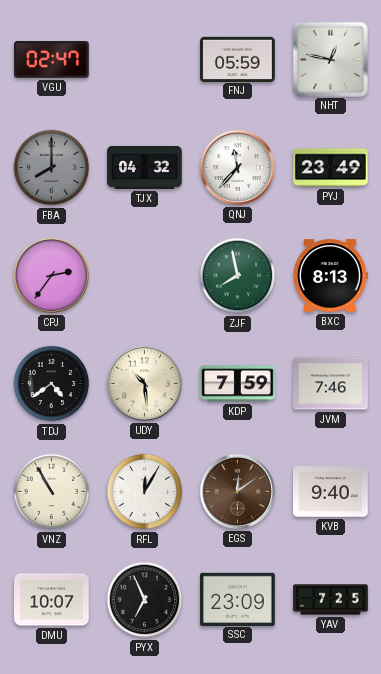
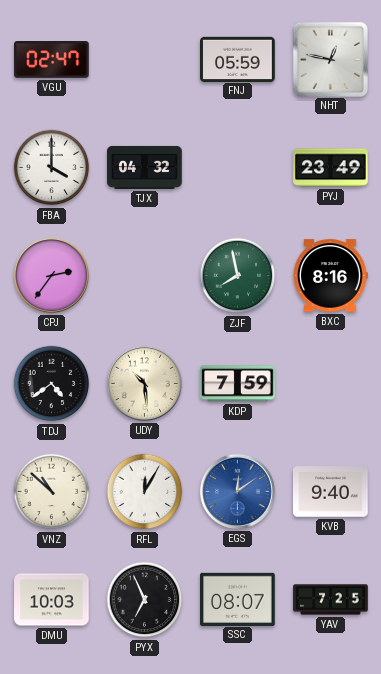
FBA: 8:00 -> 4:00 (52, 168)
FBA dial: grey -> white (52, 168)
QNJ: 11:37 -> none (237, 167)
BXC: 8:13 -> 8:16 (330, 276)
JVM: 7:46 -> none (331, 384)
VNZ: 10:55 -> 10:52 (52, 492)
EGS dial: brown -> blue (237, 491)
DMU: 10:07 -> 10:03 (52, 600)
SSC: 23:09 -> 08:07 (238, 599)
